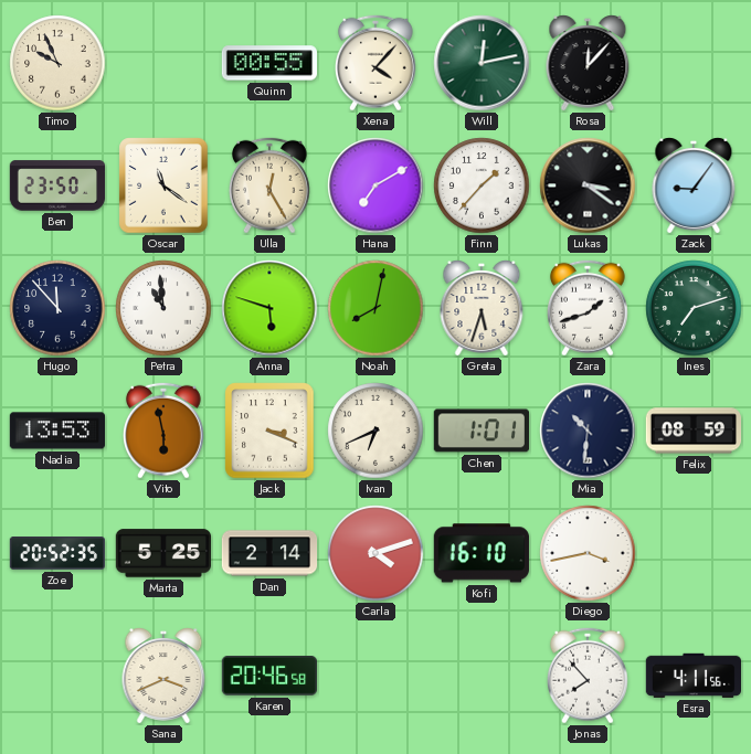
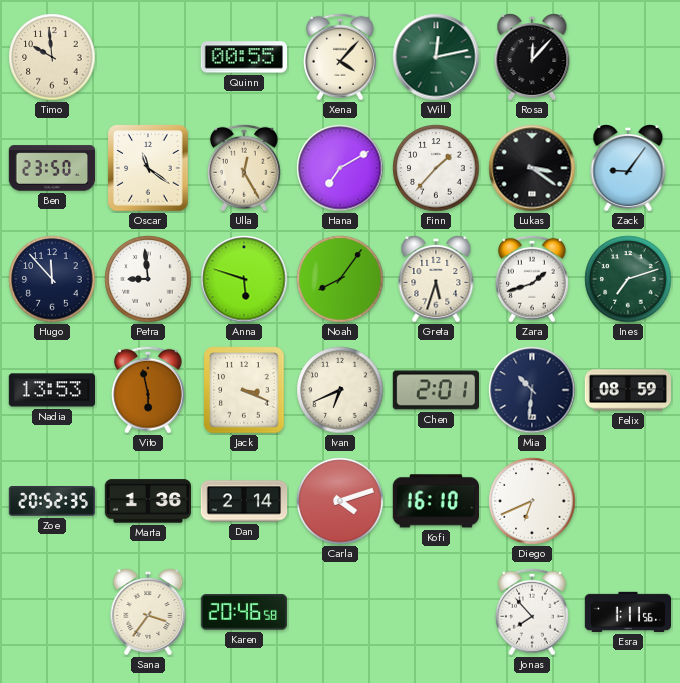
Timo: 9:56 -> 9:59 (52, 57)
Petra: 10:59 -> 8:59 (148, 279)
Noah: 8:02 -> 8:06 (340, 279)
Chen: 1:01 -> 2:01 (435, 390)
Marta: 5:25 -> 1:36 (147, 501)
Diego: 3:43 -> 6:41 (532, 501)
Sana: 3:41 -> 3:36 (148, 612)
Esra: 4:11 -> 1:11 (627, 612)
